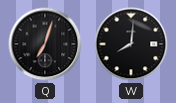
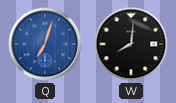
Q dial: black -> blue (45, 44)
